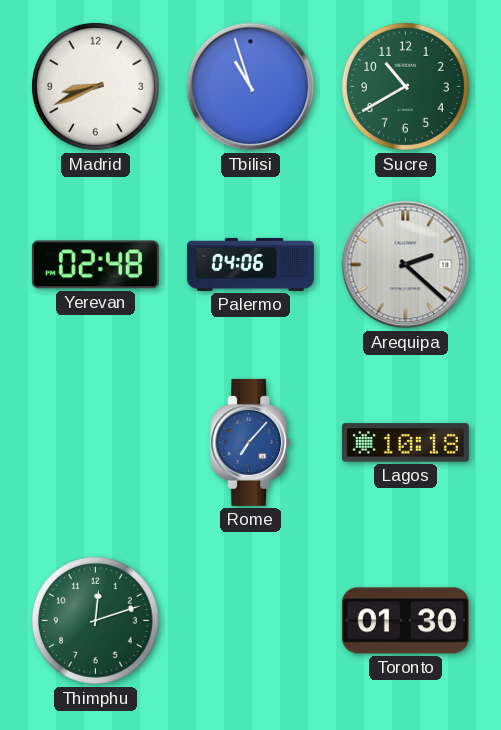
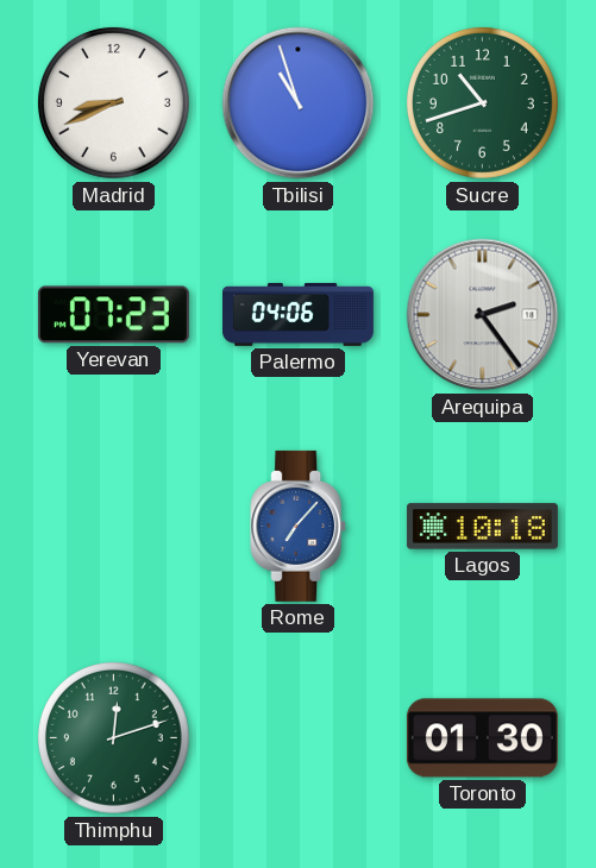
Sucre: 10:40 -> 10:42 (482, 102)
Yerevan: 02:48 -> 07:23 (113, 315)
Arequipa: 2:22 -> 2:24 (483, 315)
